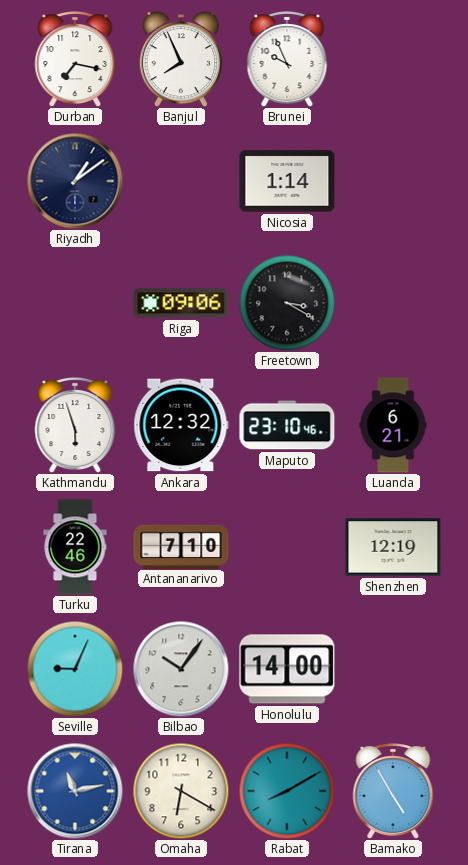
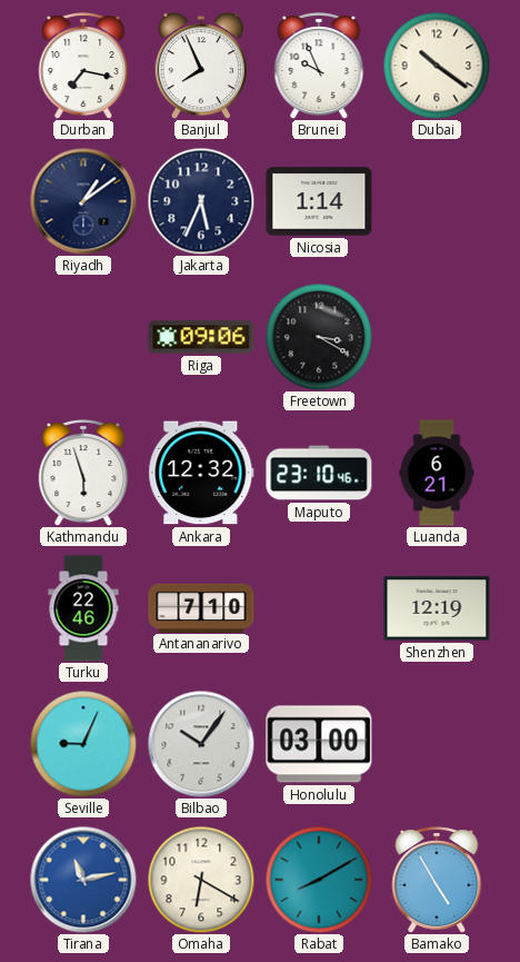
Dubai: none -> 10:21 (437, 66)
Jakarta: none -> 5:34 (201, 201)
Honolulu: 14:00 -> 03:00 (319, 744)
